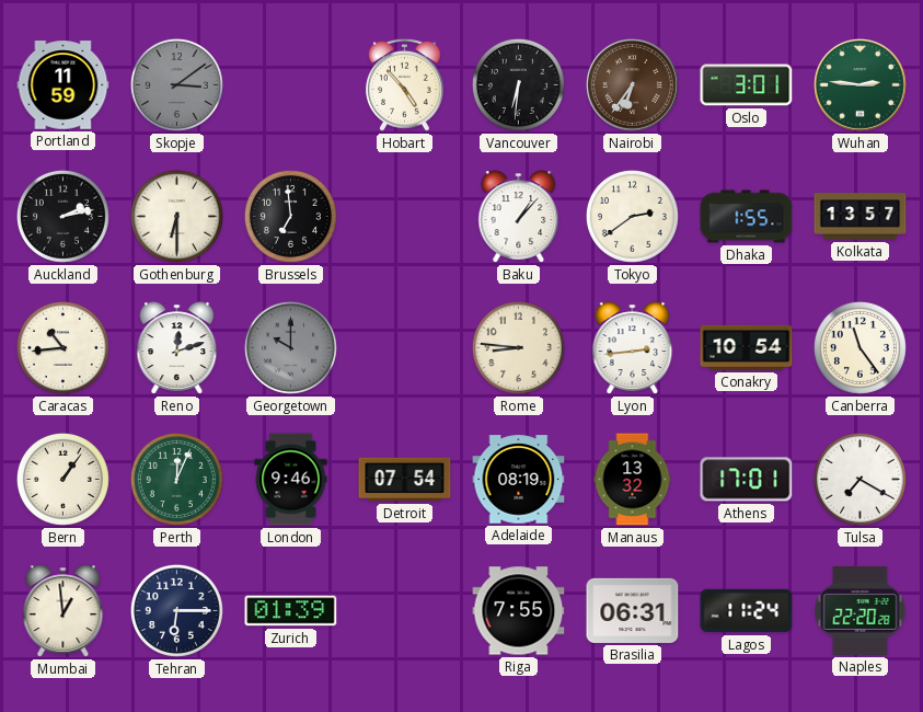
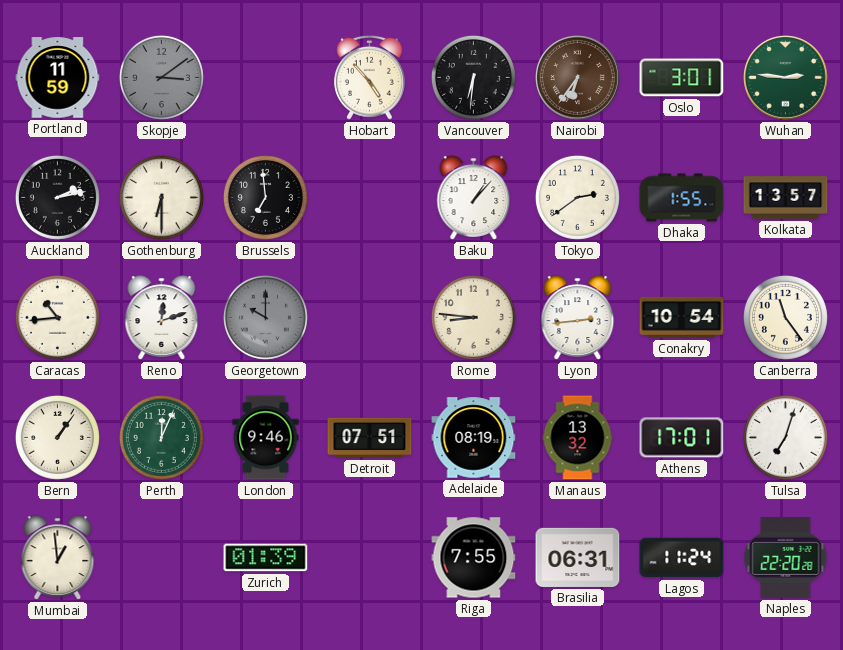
Detroit: 07:54 -> 07:51 (370, 438)
Tulsa: 7:20 -> 7:03 (785, 437)
Tehran: 6:15 -> none (176, 610)
